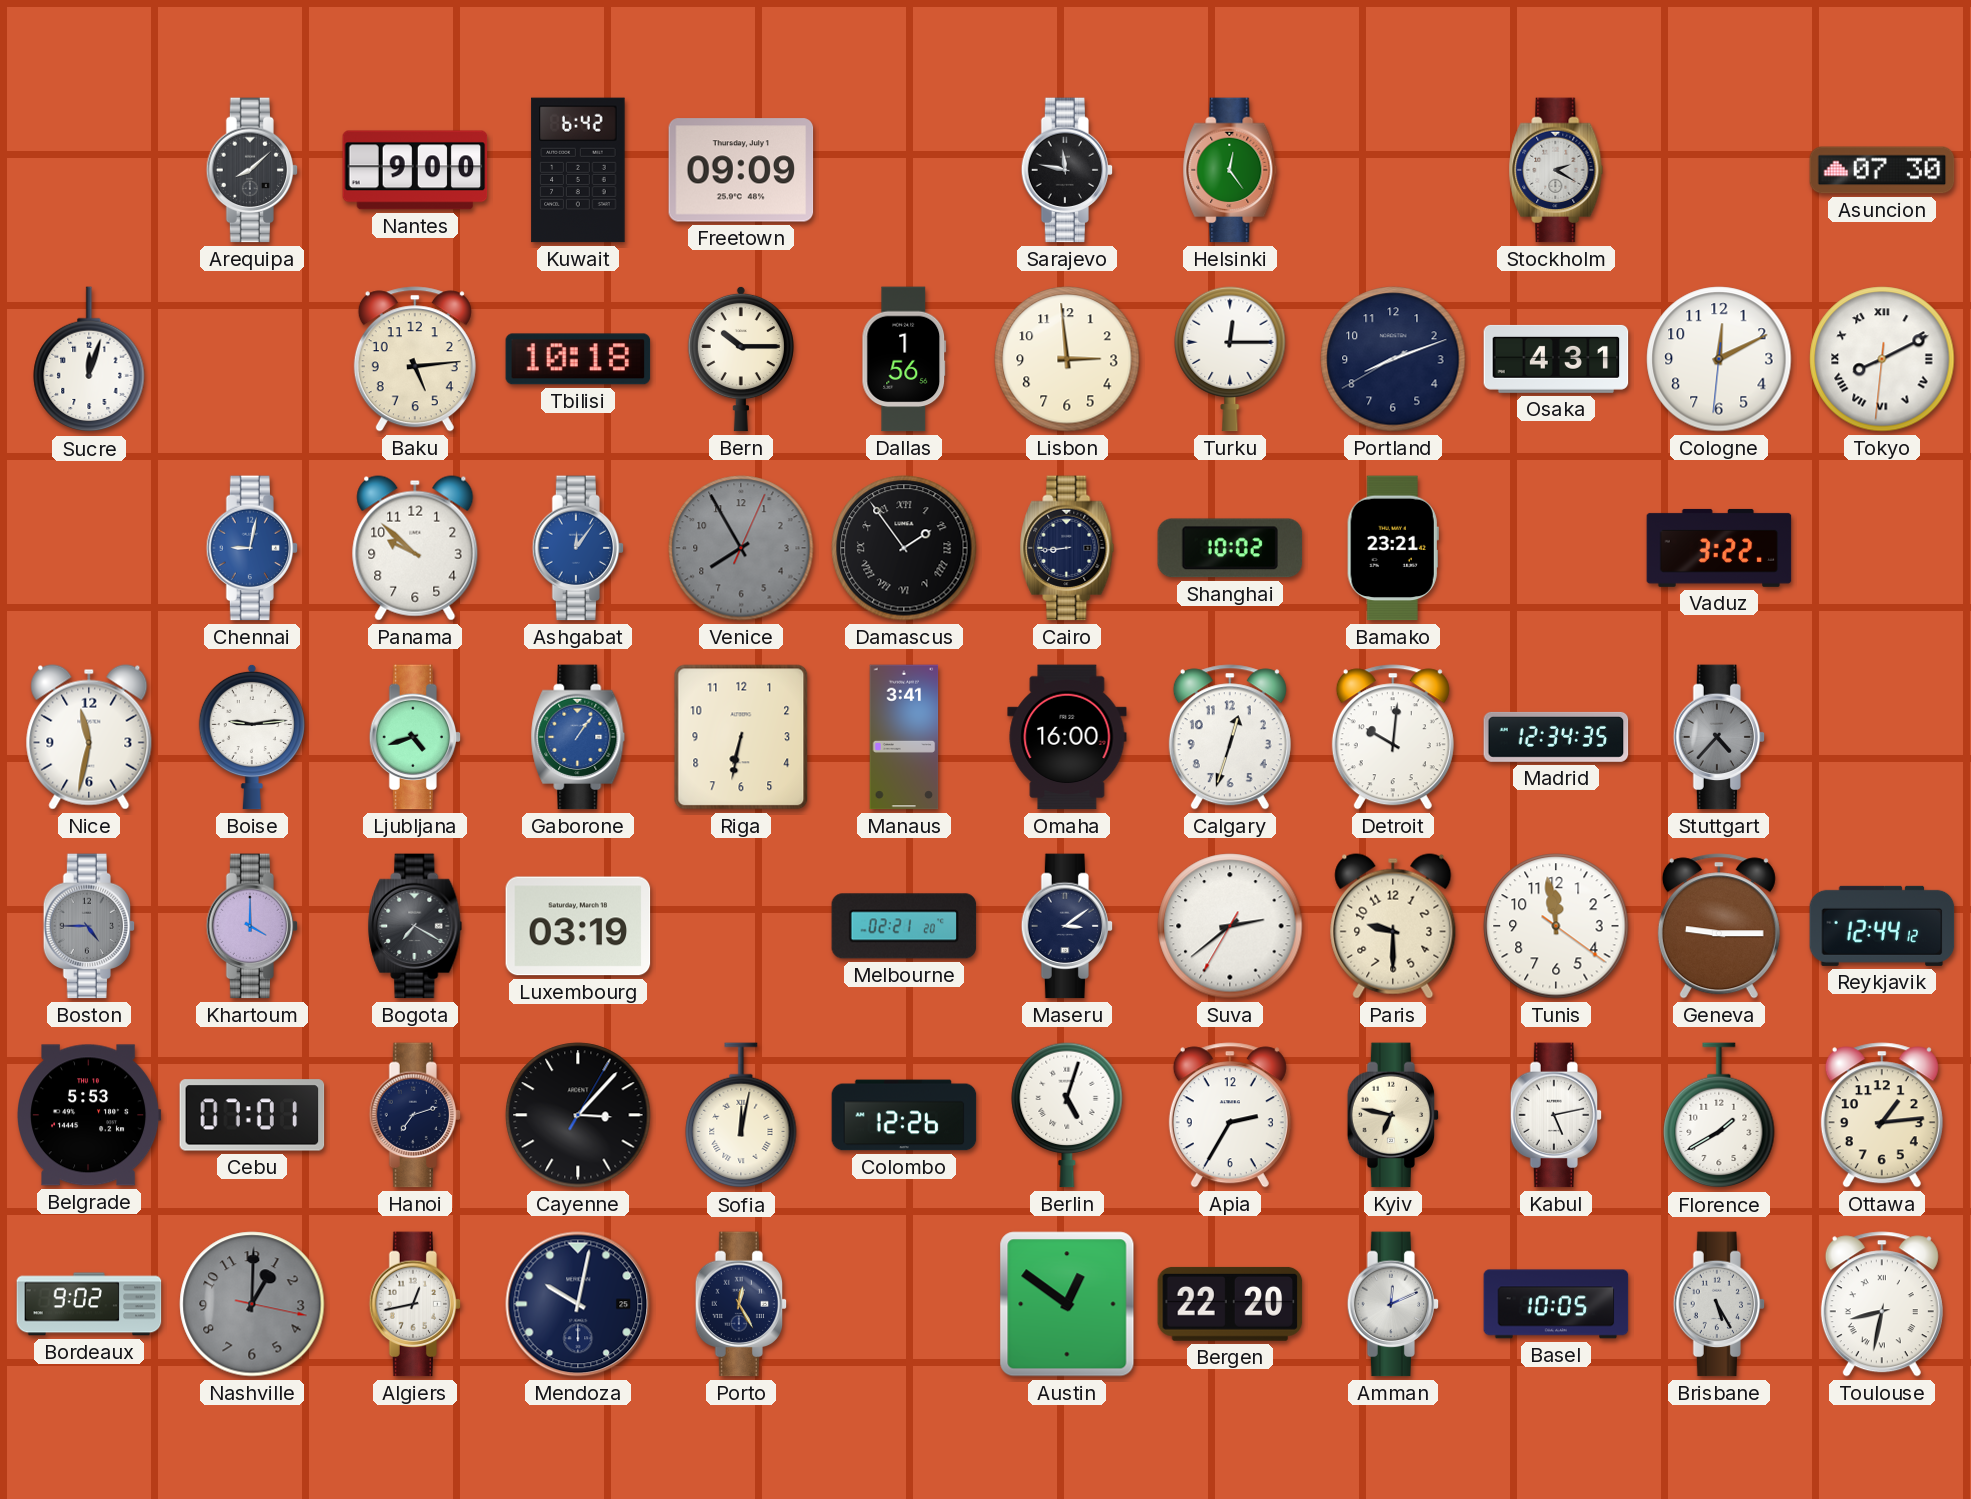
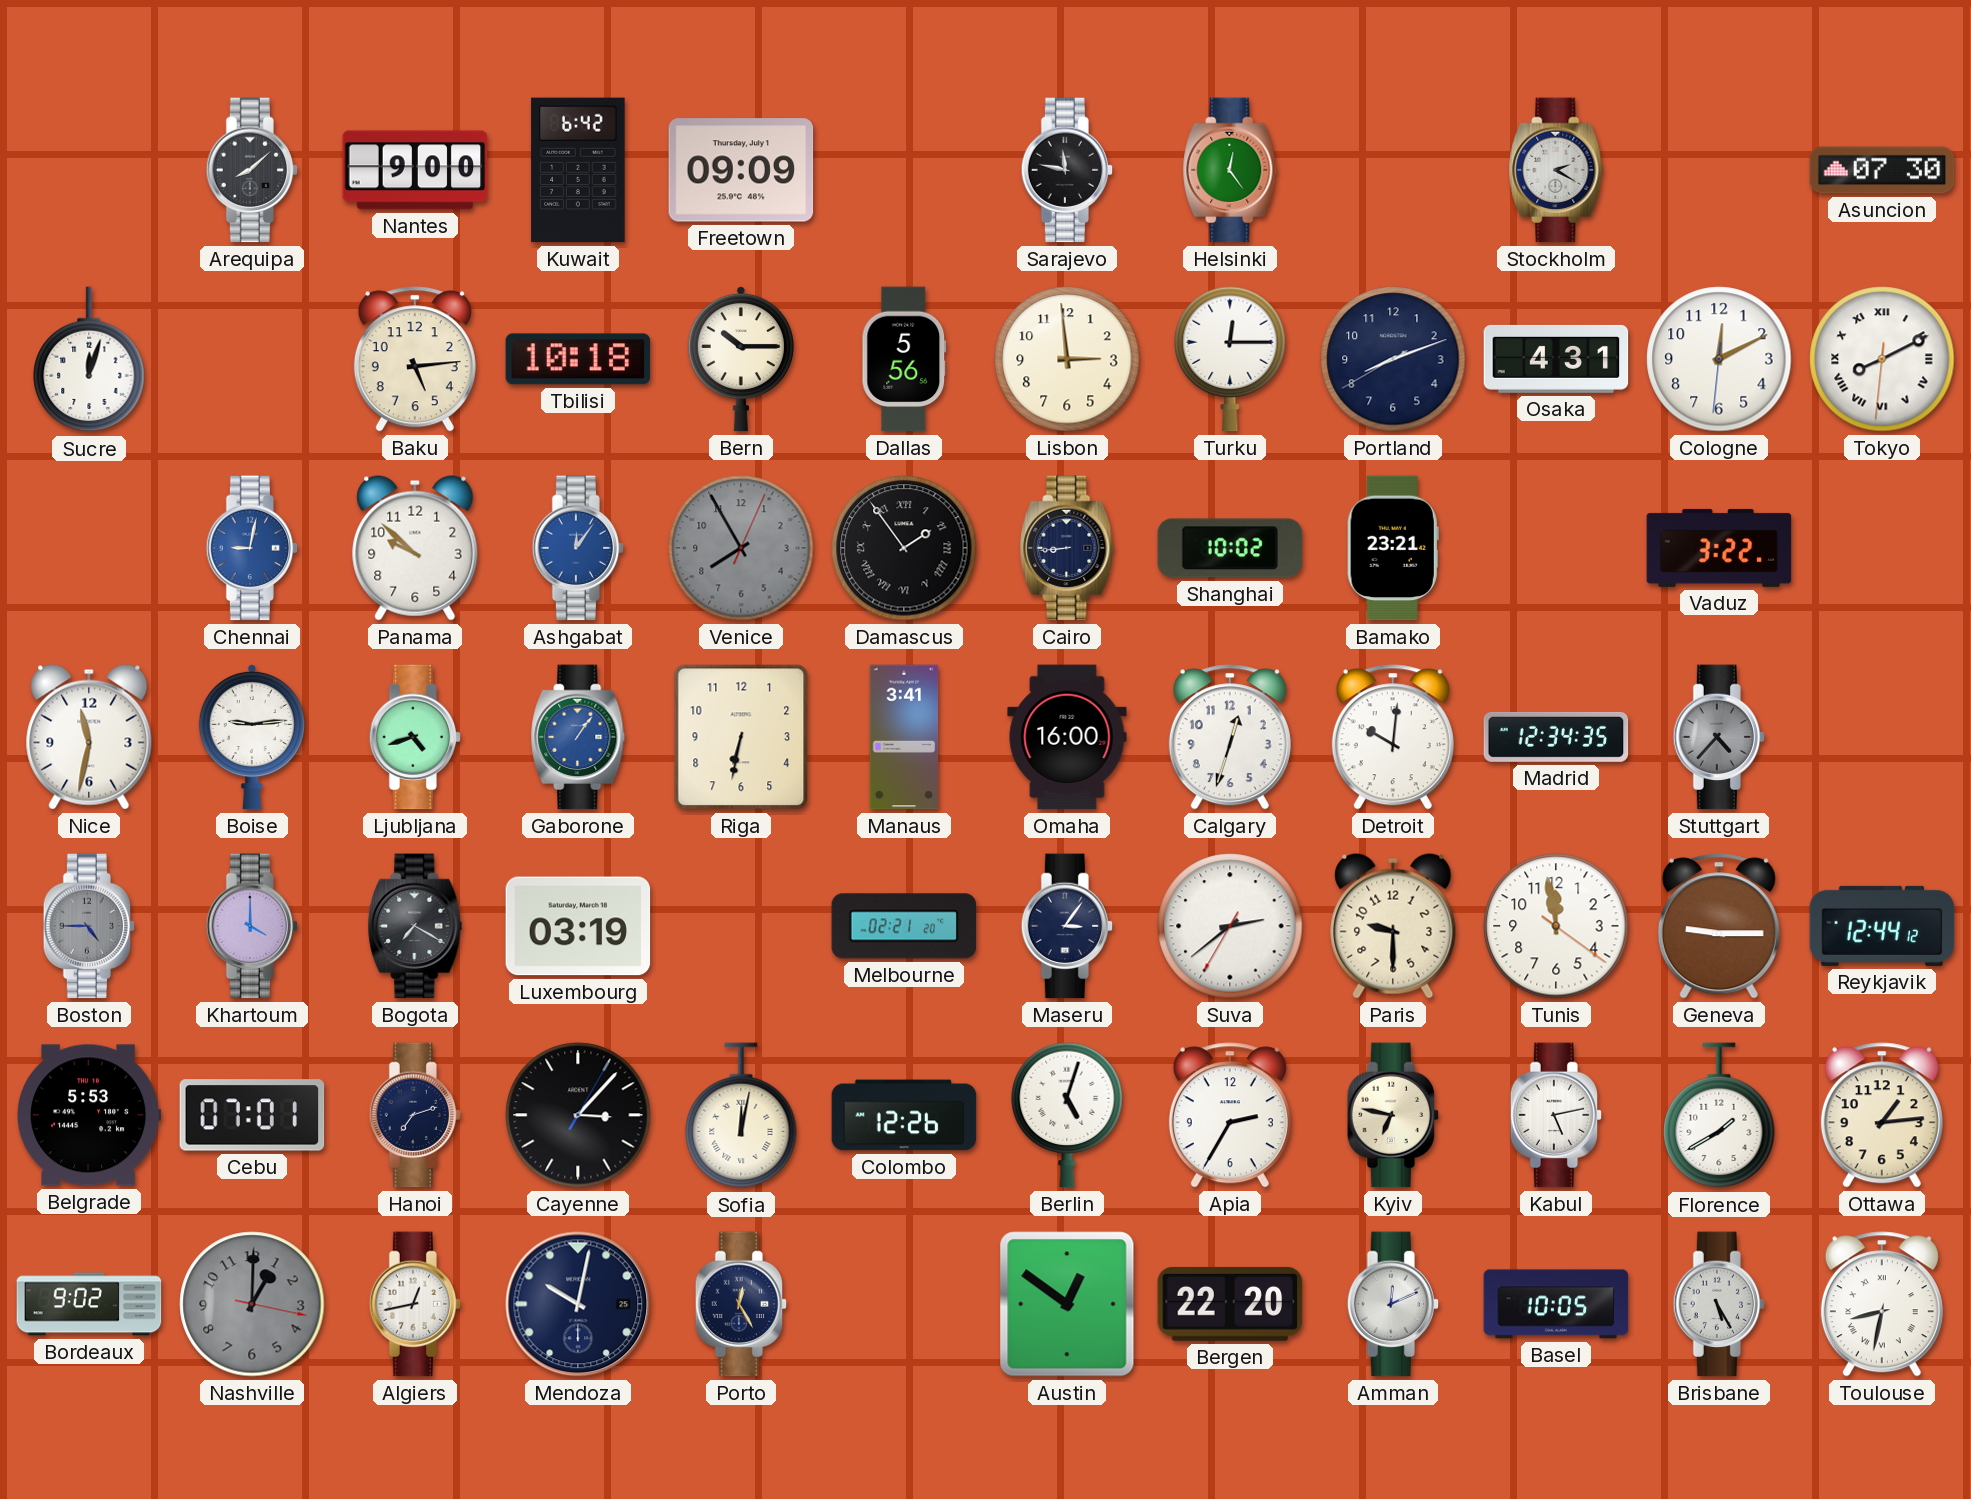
Dallas: 1:56 -> 5:56 (904, 359)
Maseru: 3:09 -> 3:06 (1067, 926)
